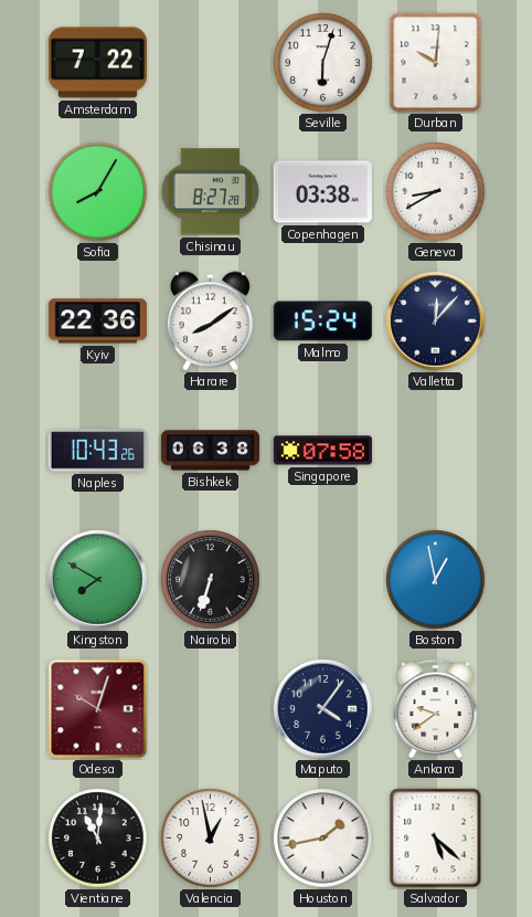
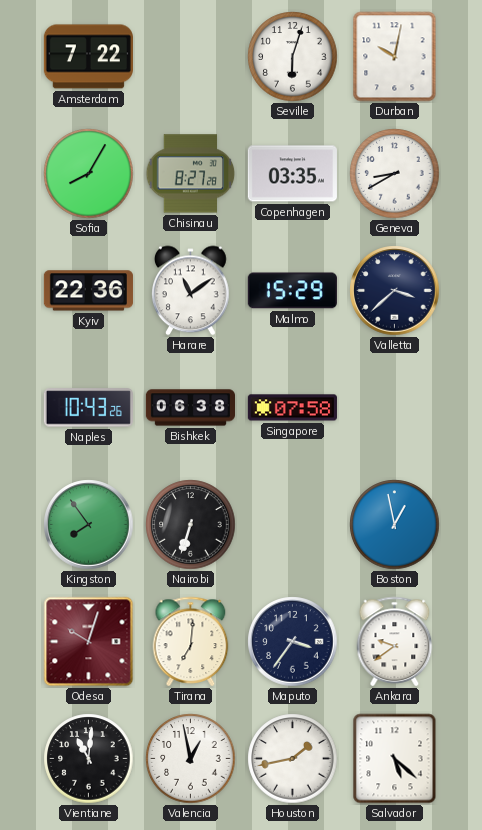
Durban: 10:01 -> 10:02 (395, 57)
Copenhagen: 03:38 -> 03:35 (292, 174)
Harare: 8:09 -> 11:09 (191, 291)
Malmo: 15:24 -> 15:29 (292, 291)
Valletta: 12:07 -> 3:38 (395, 291)
Kingston: 7:50 -> 7:54 (89, 525)
Tirana: none -> 7:01 (191, 641)
Maputo: 4:06 -> 3:36 (293, 642)
